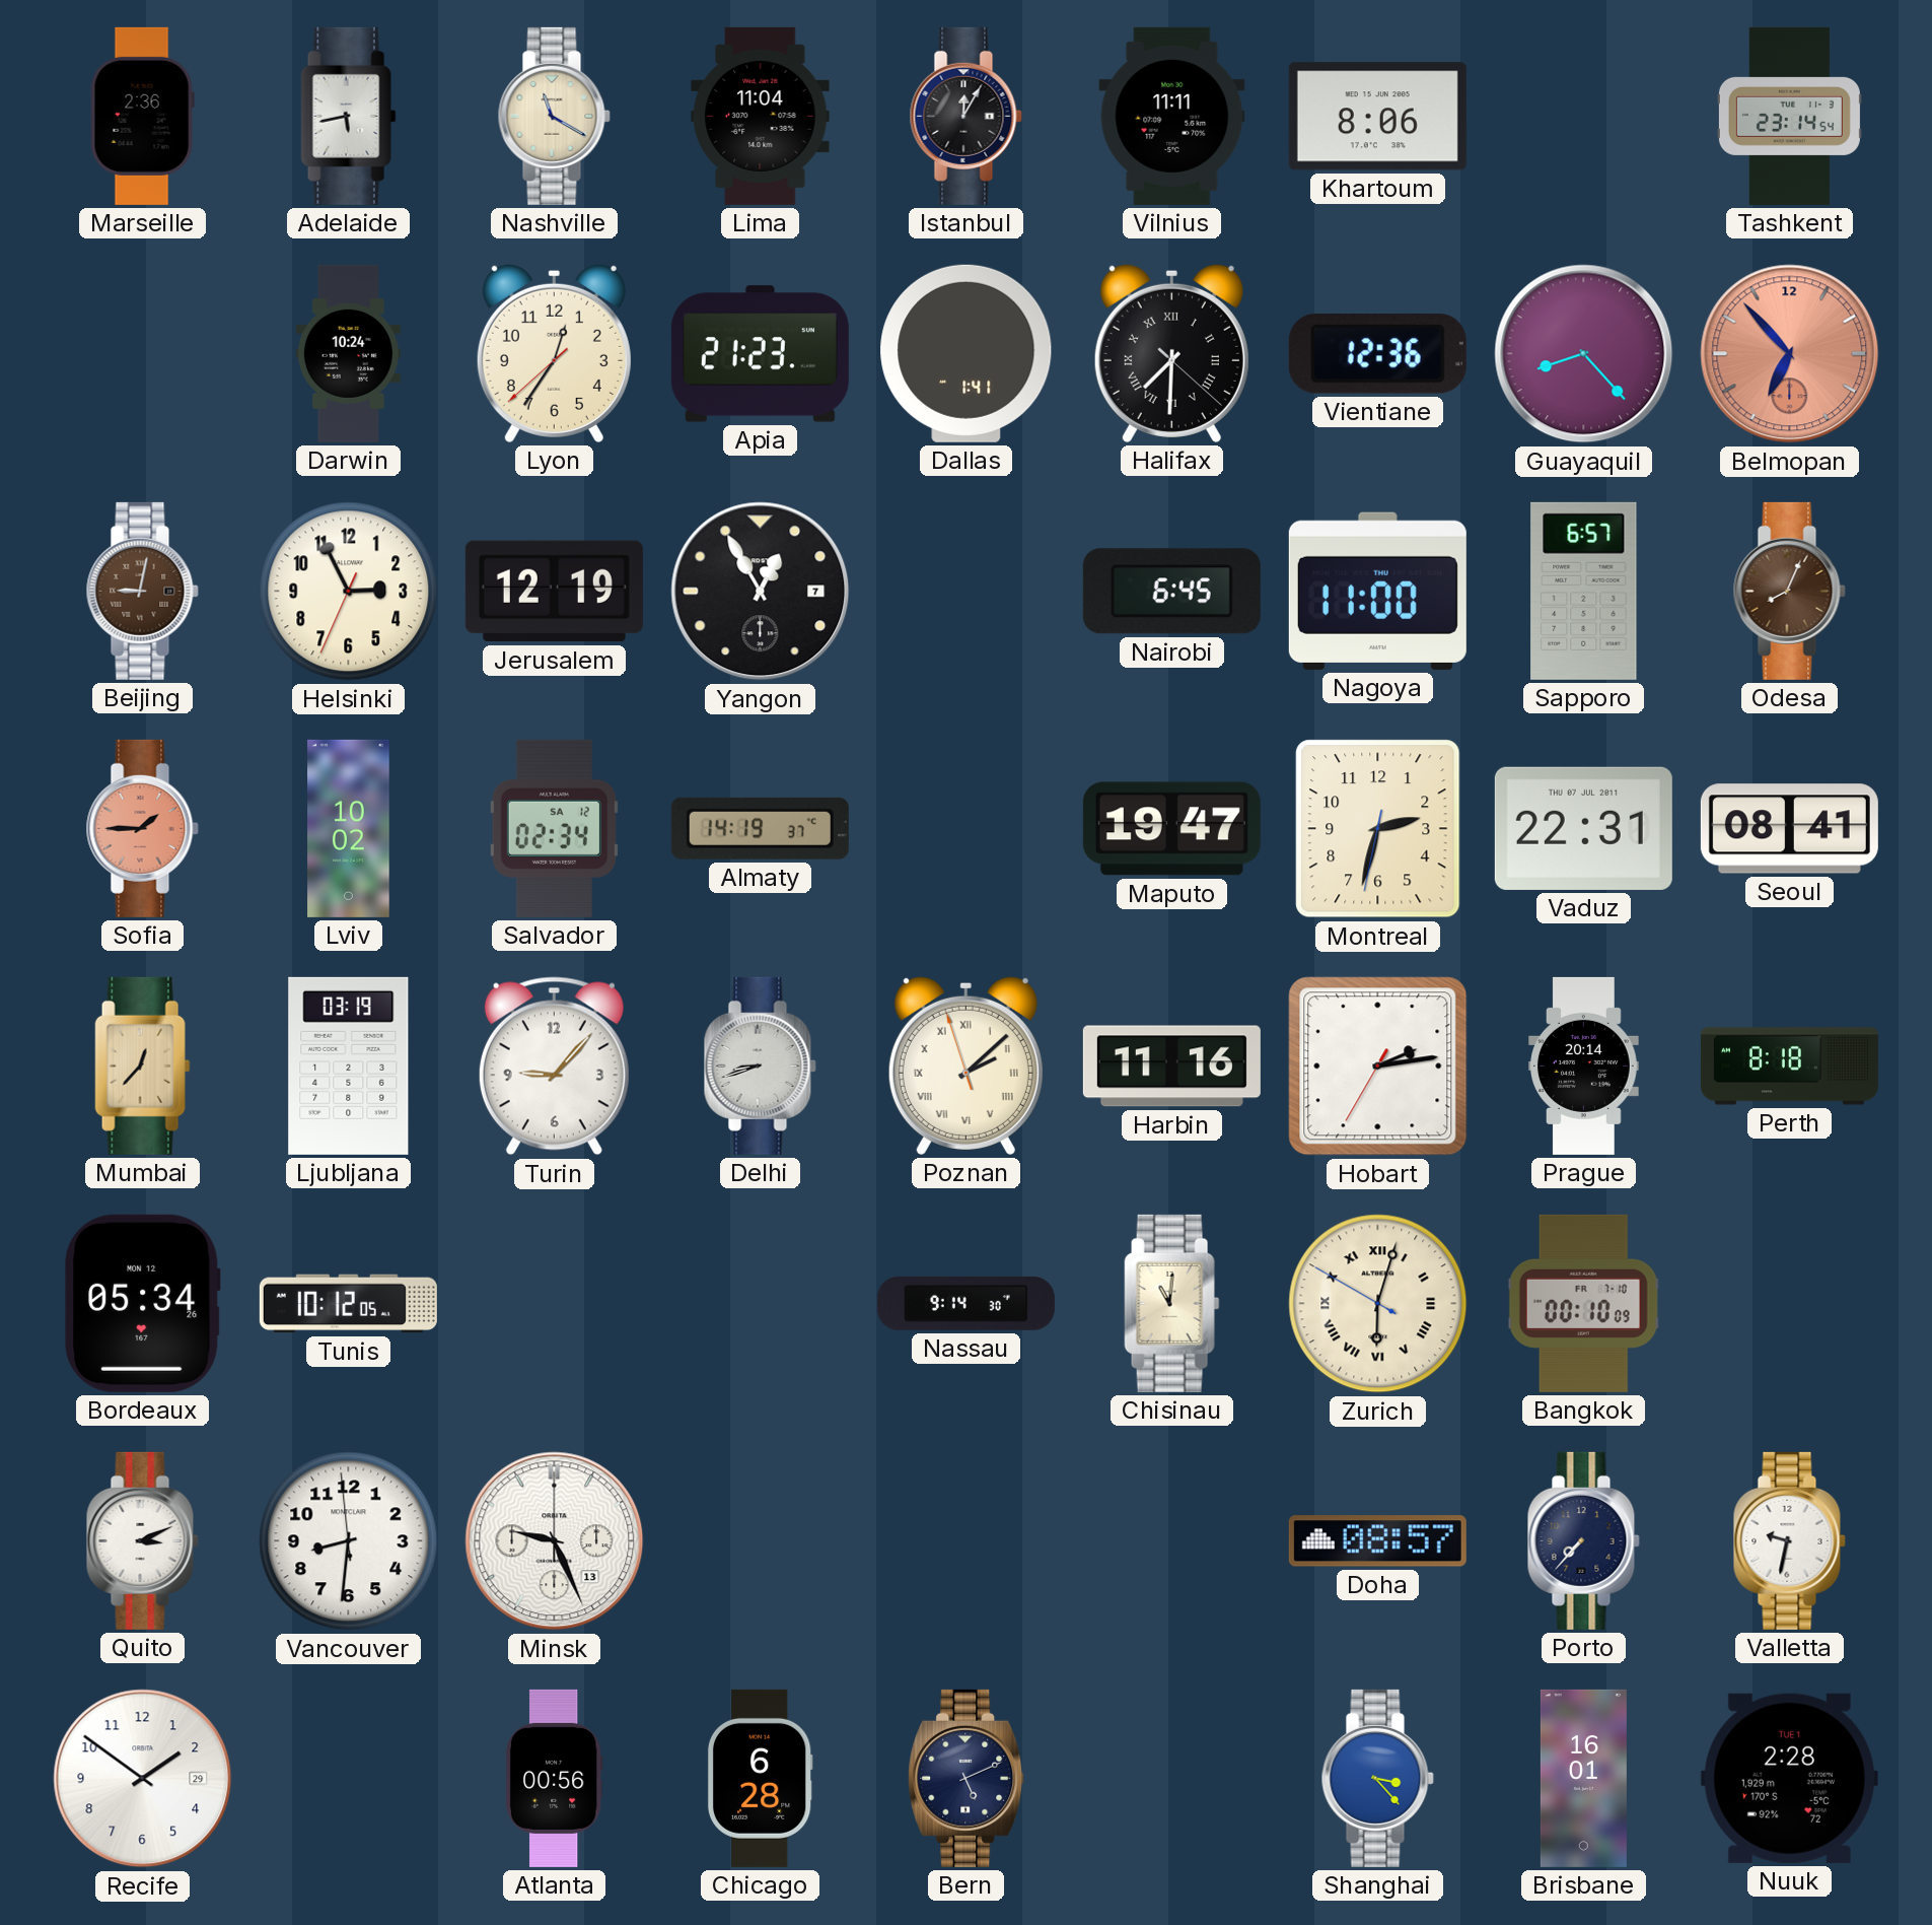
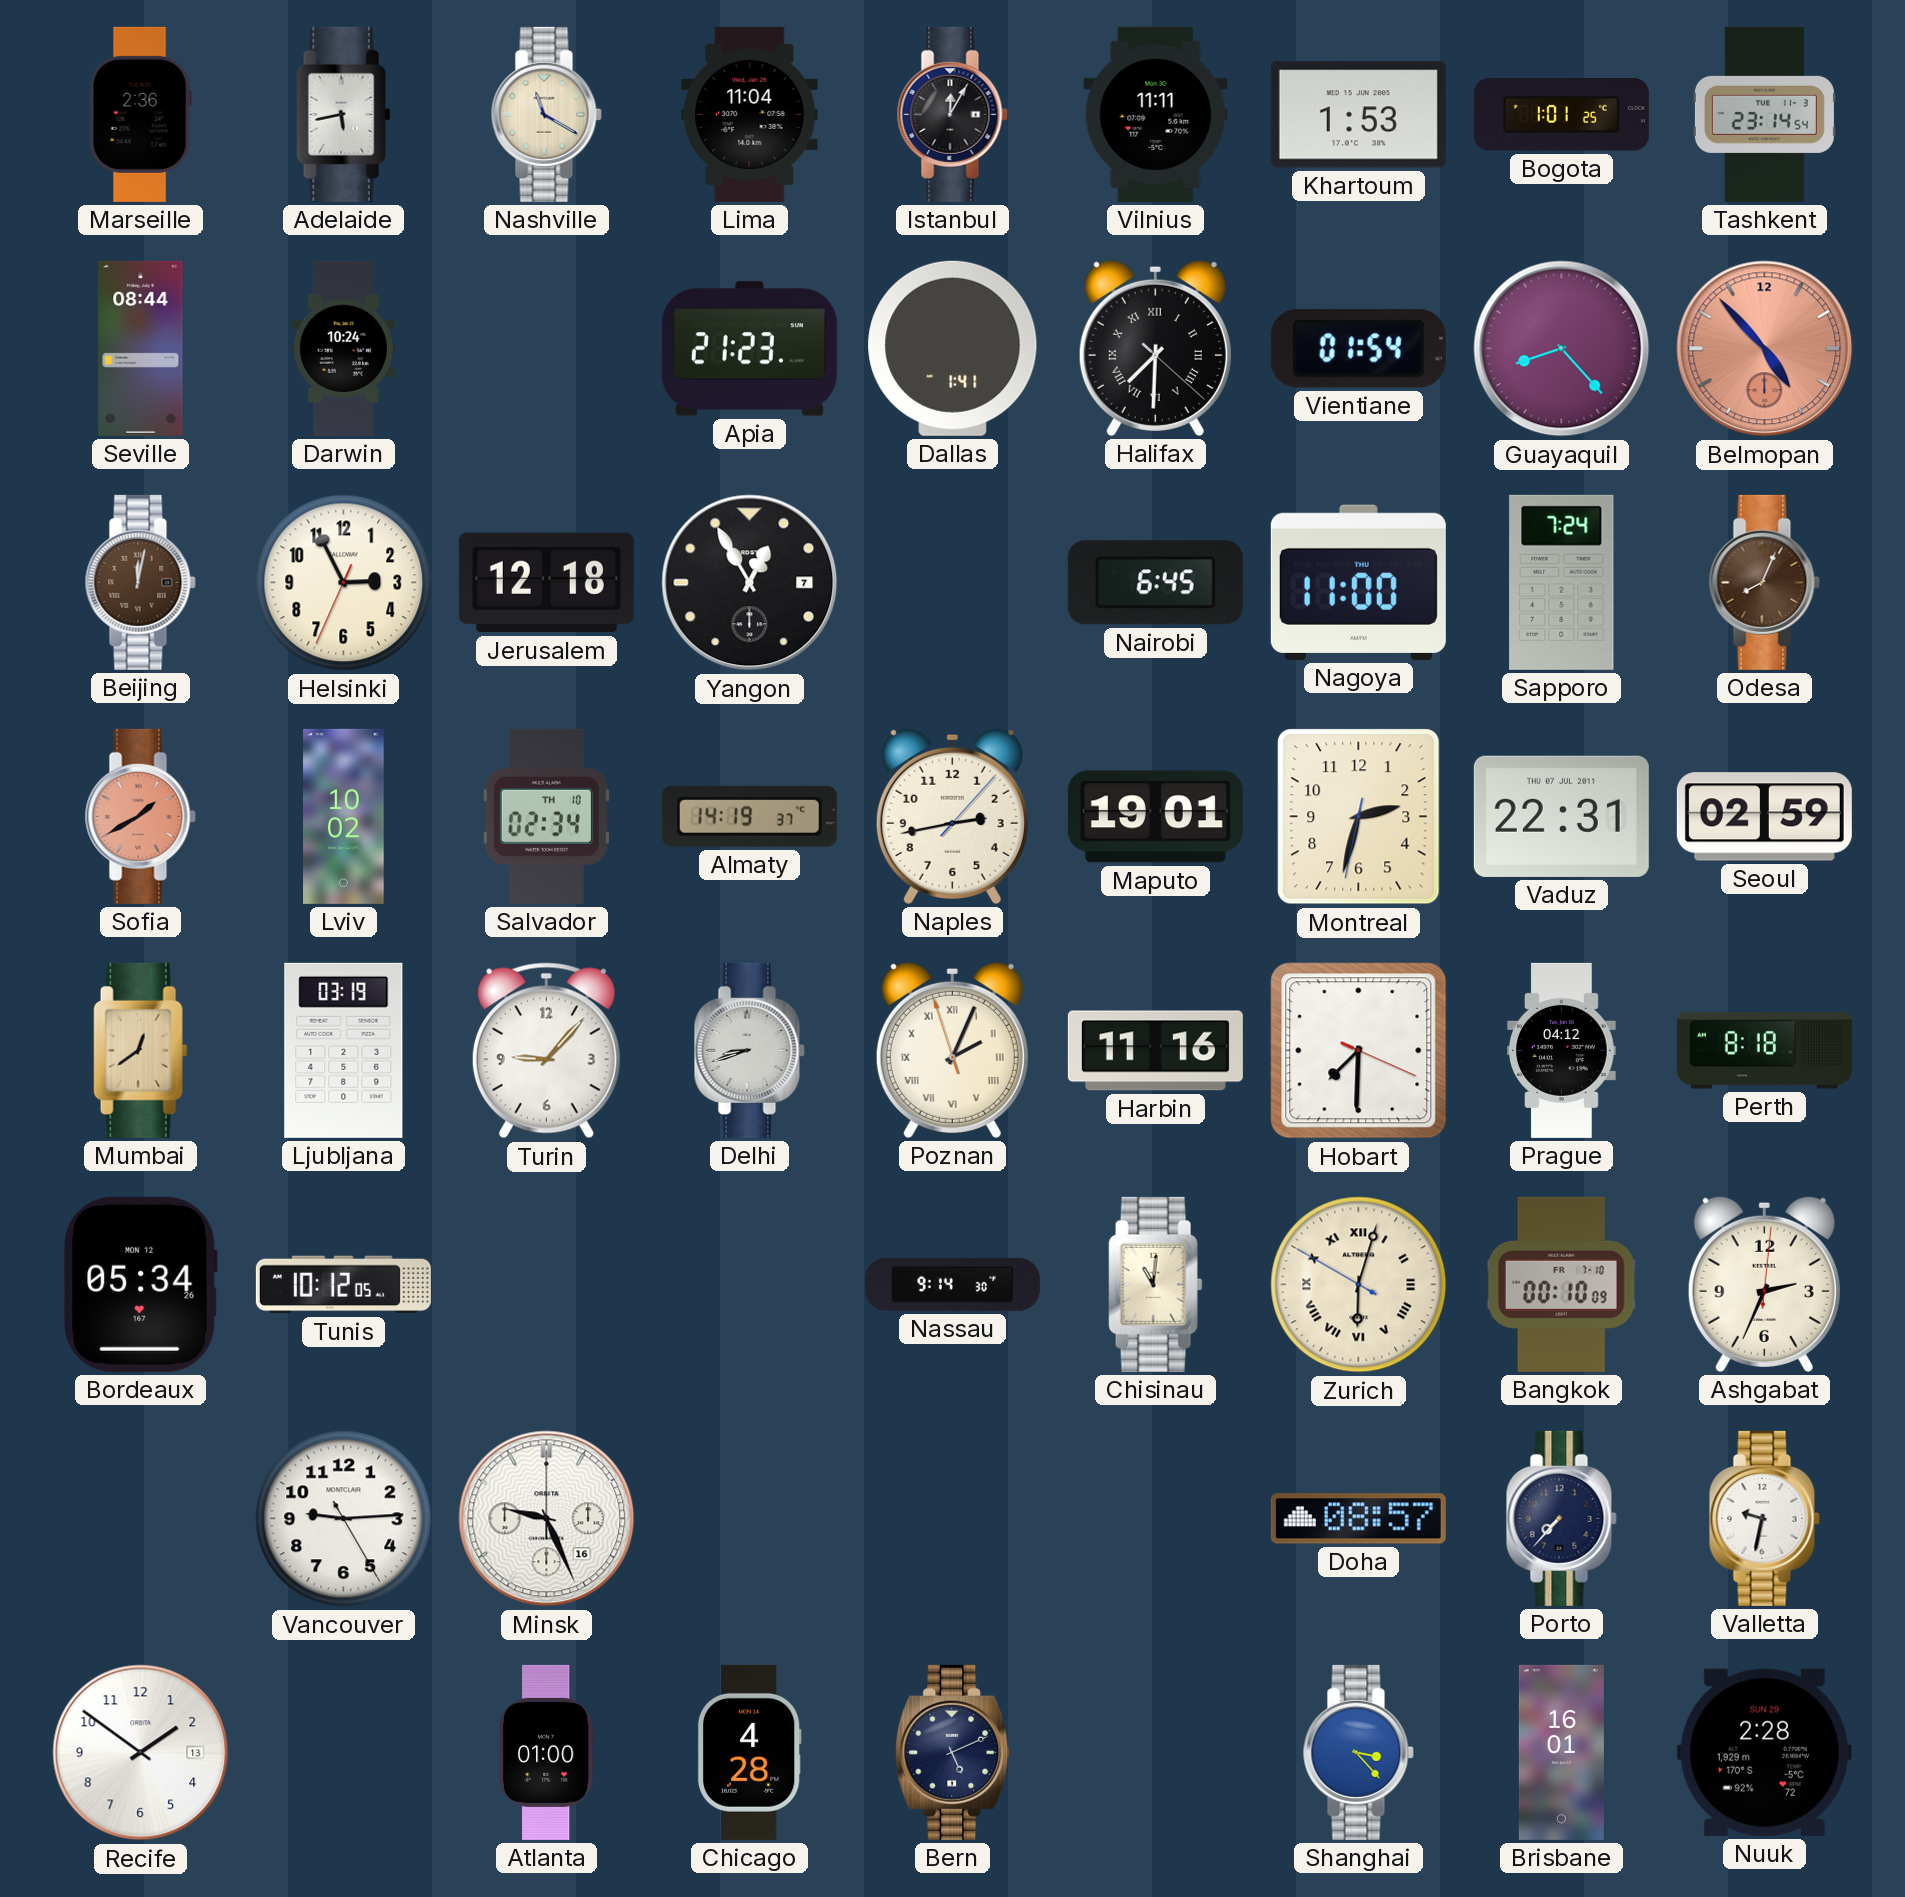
Khartoum: 8:06 -> 1:53 (1358, 115)
Bogota: none -> 1:01 (1561, 115)
Seville: none -> 08:44 (141, 348)
Lyon: 12:35 -> none (554, 353)
Vientiane: 12:36 -> 01:54 (1358, 349)
Belmopan: 6:53 -> 4:53 (1765, 349)
Beijing: 9:02 -> 12:02 (140, 582)
Jerusalem: 12:19 -> 12:18 (546, 583)
Sapporo: 6:57 -> 7:24 (1562, 582)
Sofia: 1:45 -> 1:40 (140, 816)
Salvador date: SA 12 -> TH 10 (546, 816)
Naples: none -> 2:43 (952, 816)
Maputo: 19:47 -> 19:01 (1155, 817)
Seoul: 08:41 -> 02:59 (1764, 817)
Mumbai: 12:37 -> 12:39 (141, 1050)
Poznan: 2:07 -> 2:03 (952, 1050)
Hobart: 2:13 -> 7:30 (1359, 1051)
Prague: 20:14 -> 04:12 (1562, 1050)
Ashgabat: none -> 2:34 (1764, 1284)
Quito: 3:11 -> none (142, 1540)
Vancouver: 8:30 -> 9:14 (344, 1519)
Minsk date: 13 -> 16 (547, 1519)
Recife date: 29 -> 13 (141, 1753)
Atlanta: 00:56 -> 01:00 (546, 1752)
Chicago: 6:28 -> 4:28 (749, 1752)
Nuuk date: TUE 1 -> SUN 29 (1764, 1752)
